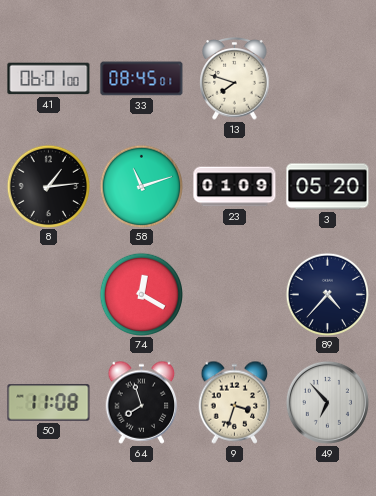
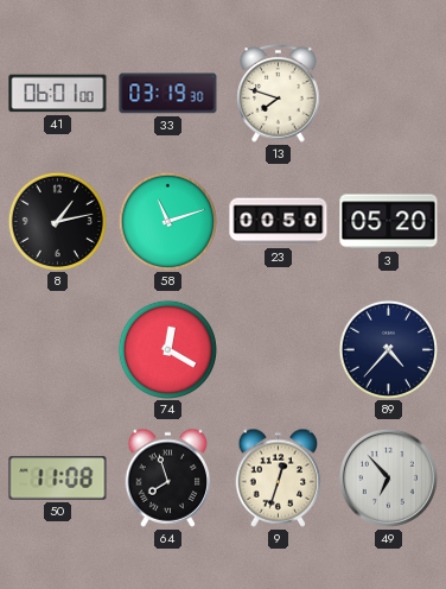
33: 08:45 -> 03:19 (168, 94)
8: 1:14 -> 1:13 (57, 221)
23: 01:09 -> 00:50 (279, 222)
9: 3:33 -> 12:33 (279, 477)
